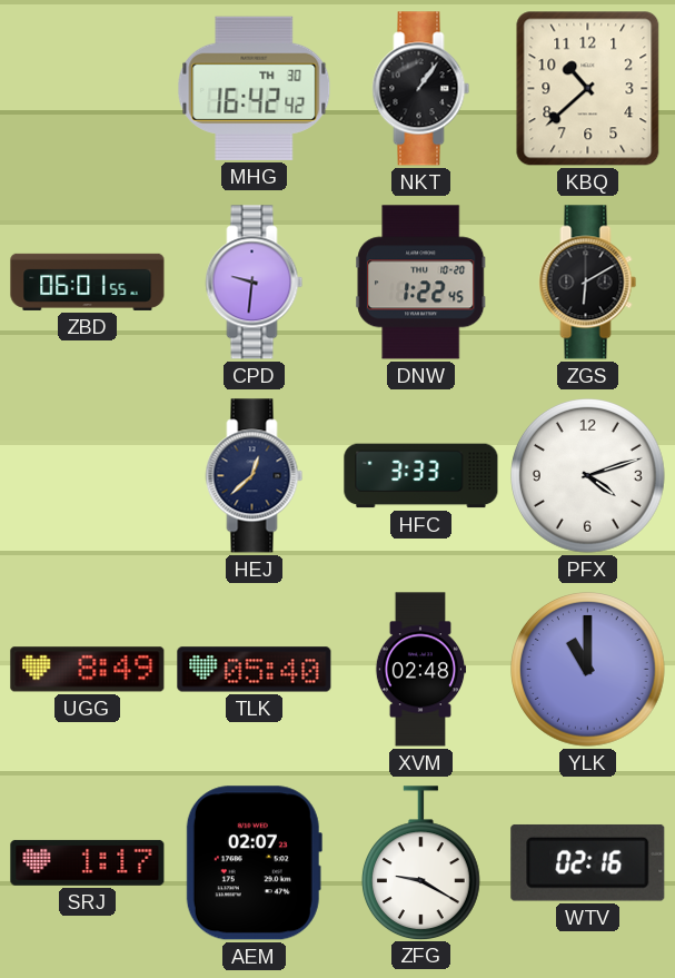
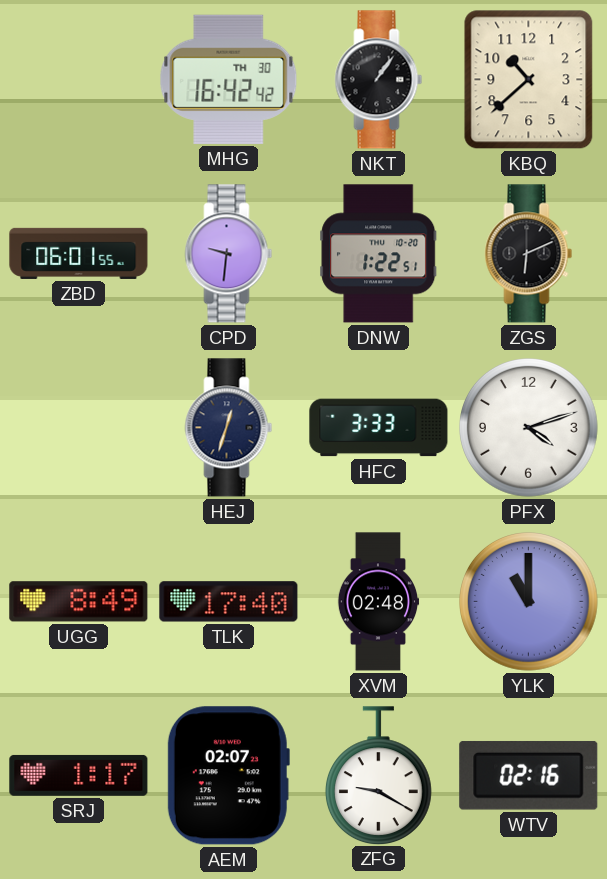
DNW: 1:22:45 -> 1:22:51 (379, 254)
ZGS: 6:10 -> 6:11 (529, 254)
HEJ: 12:38 -> 12:33 (229, 428)
TLK: 05:40 -> 17:40 (229, 602)
